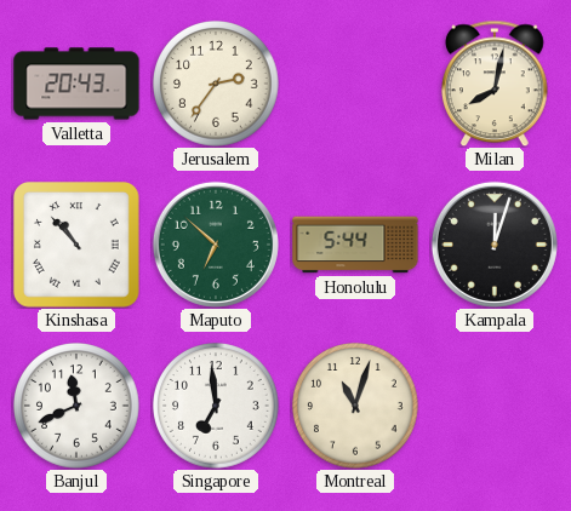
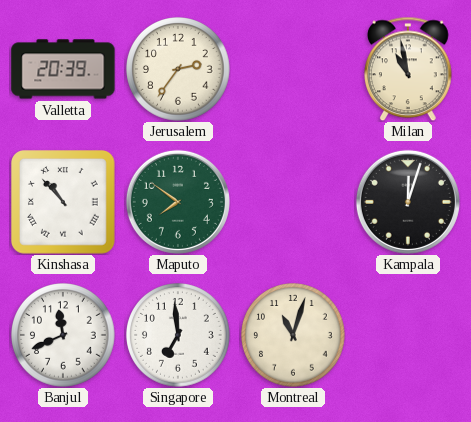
Valletta: 20:43 -> 20:39 (63, 69)
Milan: 8:02 -> 10:58 (409, 69)
Maputo: 6:52 -> 7:51 (178, 202)
Honolulu: 5:44 -> none (355, 245)
